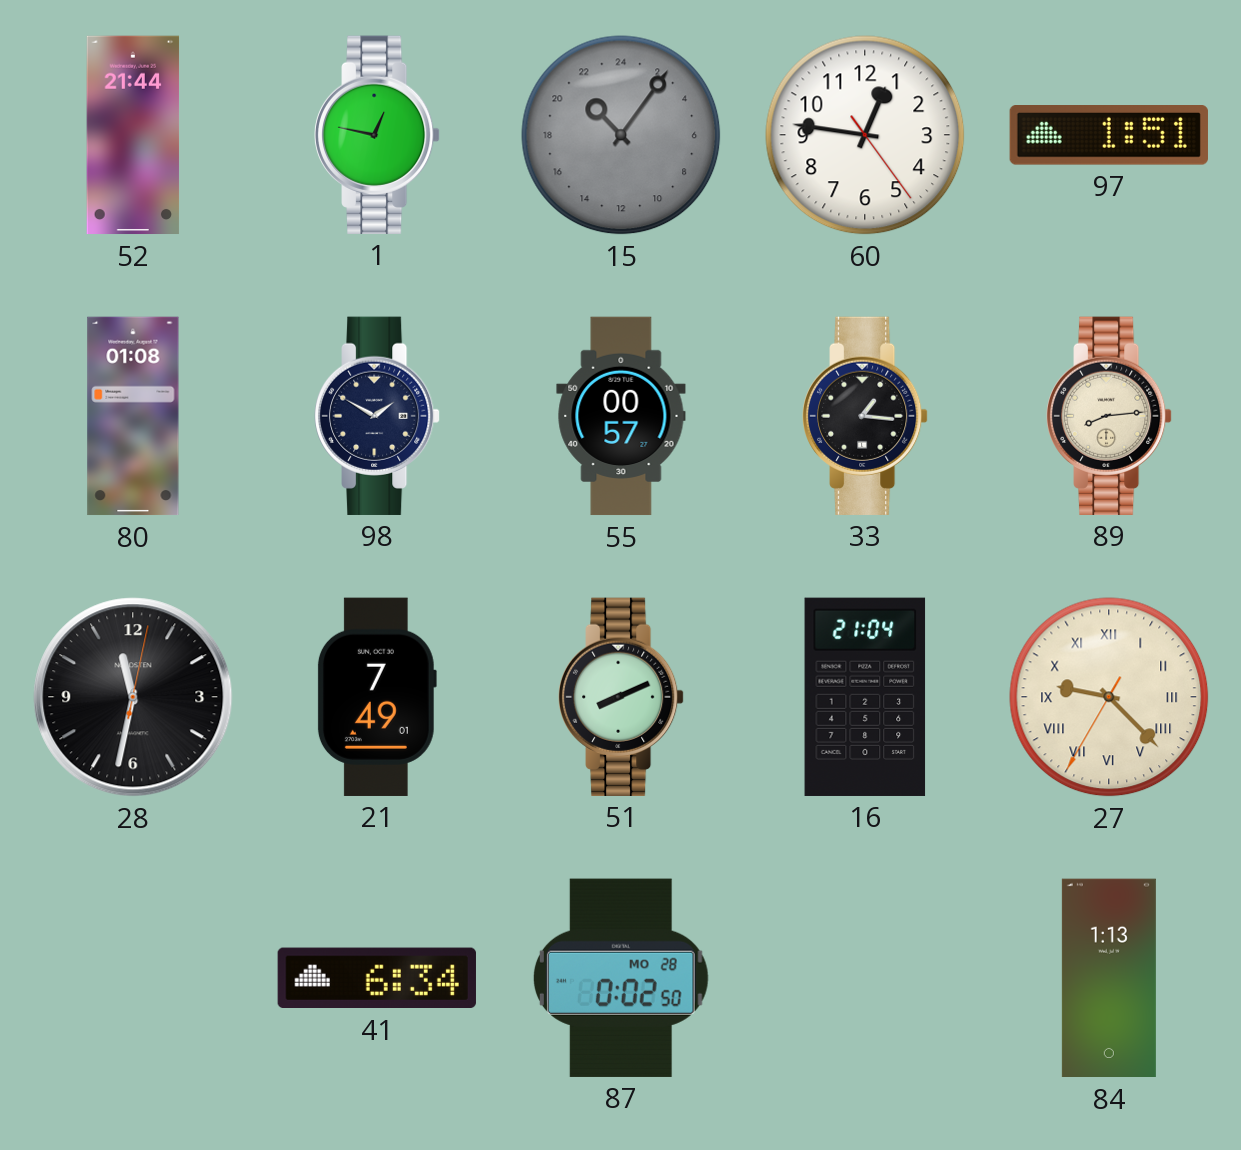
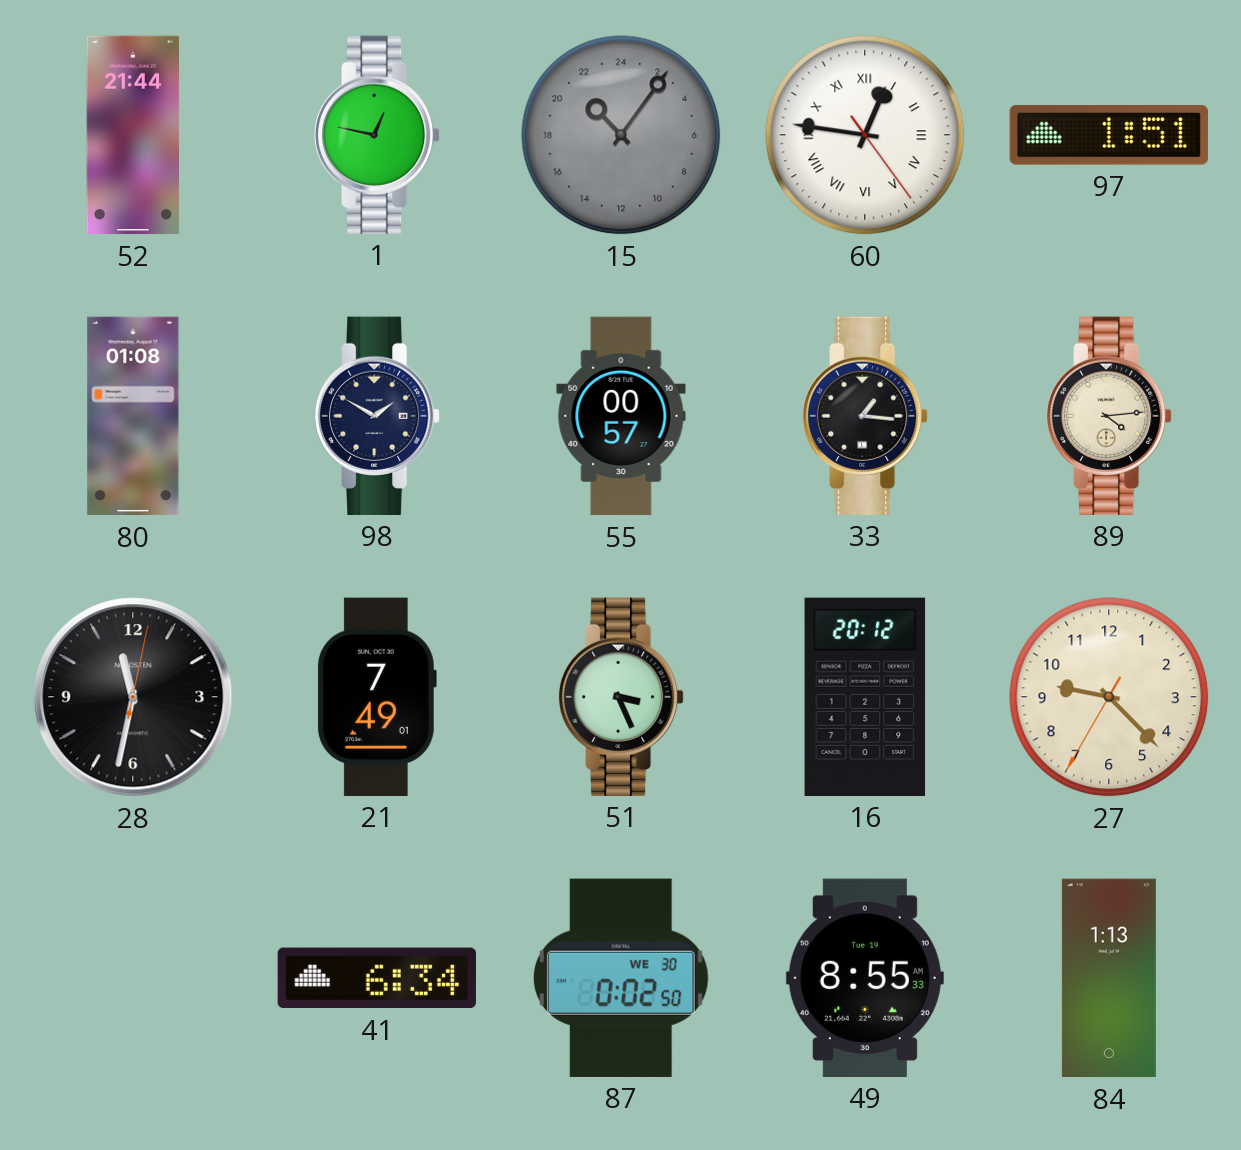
60 numerals: Arabic -> Roman (865, 135)
89: 8:14 -> 4:14 (1110, 416)
51: 8:11 -> 3:26 (622, 697)
16: 21:04 -> 20:12 (865, 697)
27 numerals: Roman -> Arabic (1109, 697)
87 date: MO 28 -> WE 30 (621, 978)
49: none -> 8:55 (865, 978)
